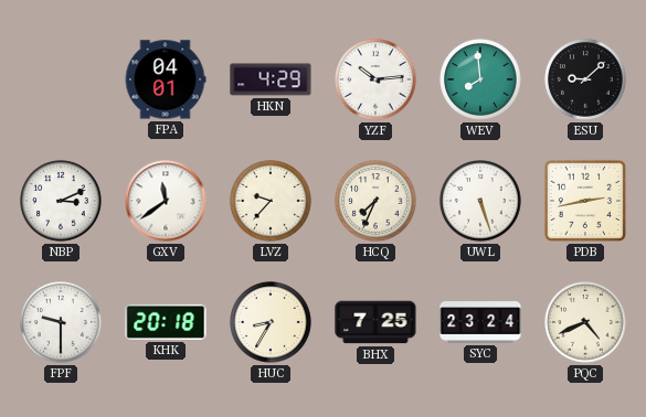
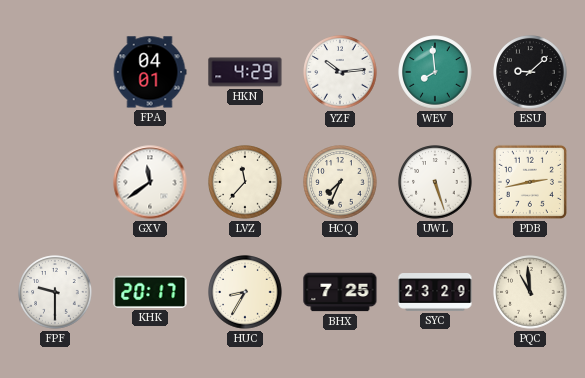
NBP: 3:11 -> none (61, 201)
LVZ: 9:37 -> 11:37 (245, 182)
KHK: 20:18 -> 20:17 (150, 292)
SYC: 23:24 -> 23:29 (435, 292)
PQC: 4:41 -> 10:59 (530, 292)
